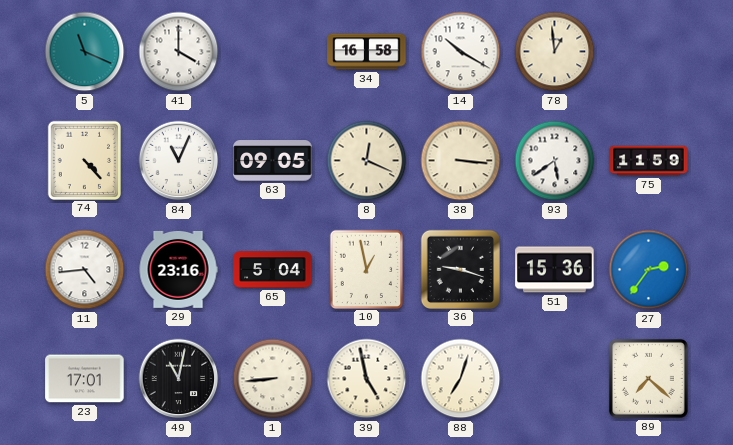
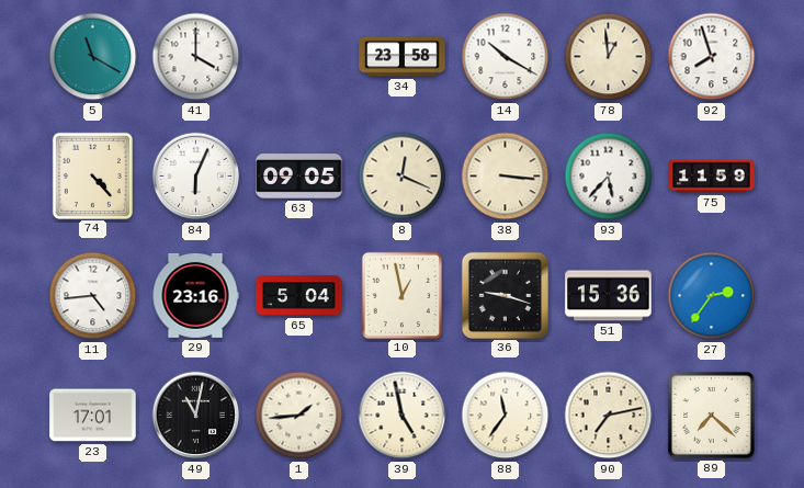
5: 11:19 -> 11:20 (93, 57)
34: 16:58 -> 23:58 (403, 57)
92: none -> 7:57 (712, 57)
84: 11:04 -> 6:04 (196, 177)
93: 5:39 -> 5:37 (609, 177)
1: 8:44 -> 1:44 (299, 416)
88: 7:03 -> 11:36 (506, 416)
90: none -> 7:13 (609, 416)
